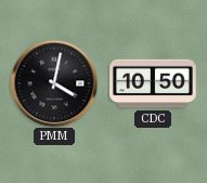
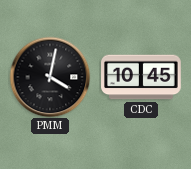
CDC: 10:50 -> 10:45 (141, 77)
